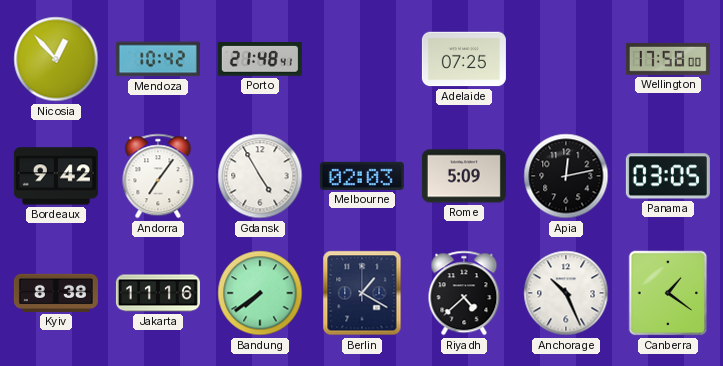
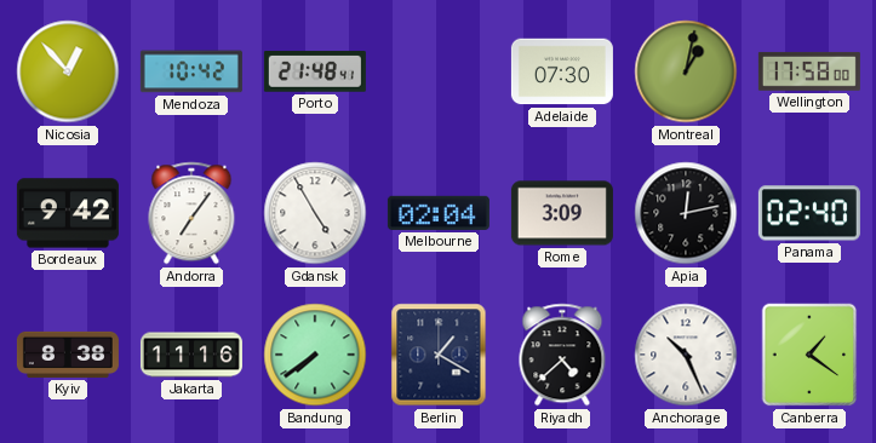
Adelaide: 07:25 -> 07:30 (562, 71)
Montreal: none -> 1:02 (686, 71)
Melbourne: 02:03 -> 02:04 (439, 213)
Rome: 5:09 -> 3:09 (562, 213)
Panama: 03:05 -> 02:40 (809, 213)
